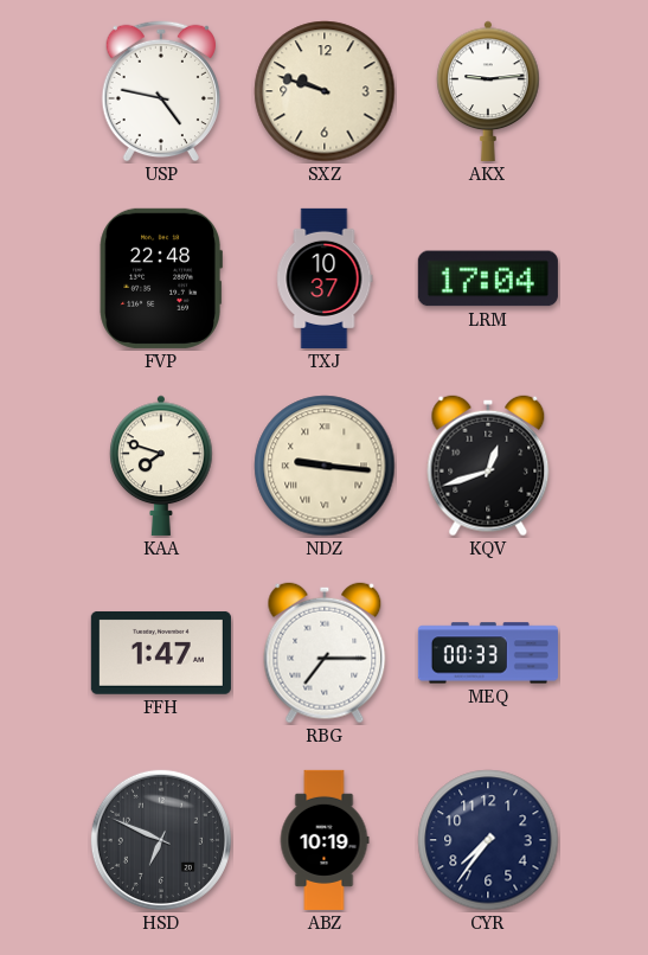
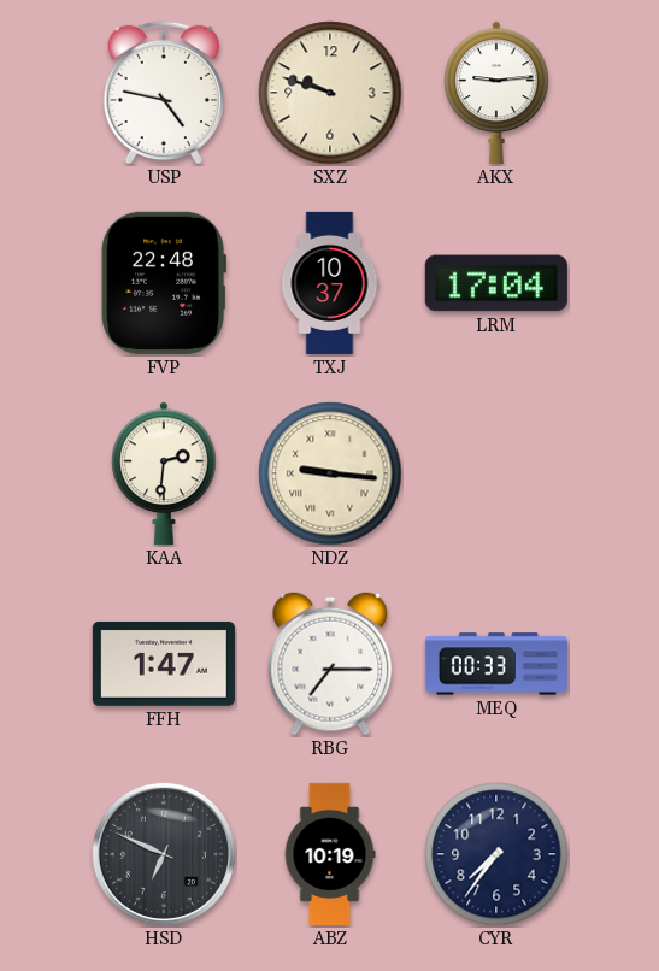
KAA: 7:48 -> 2:31 (164, 473)
KQV: 12:42 -> none (488, 466)
